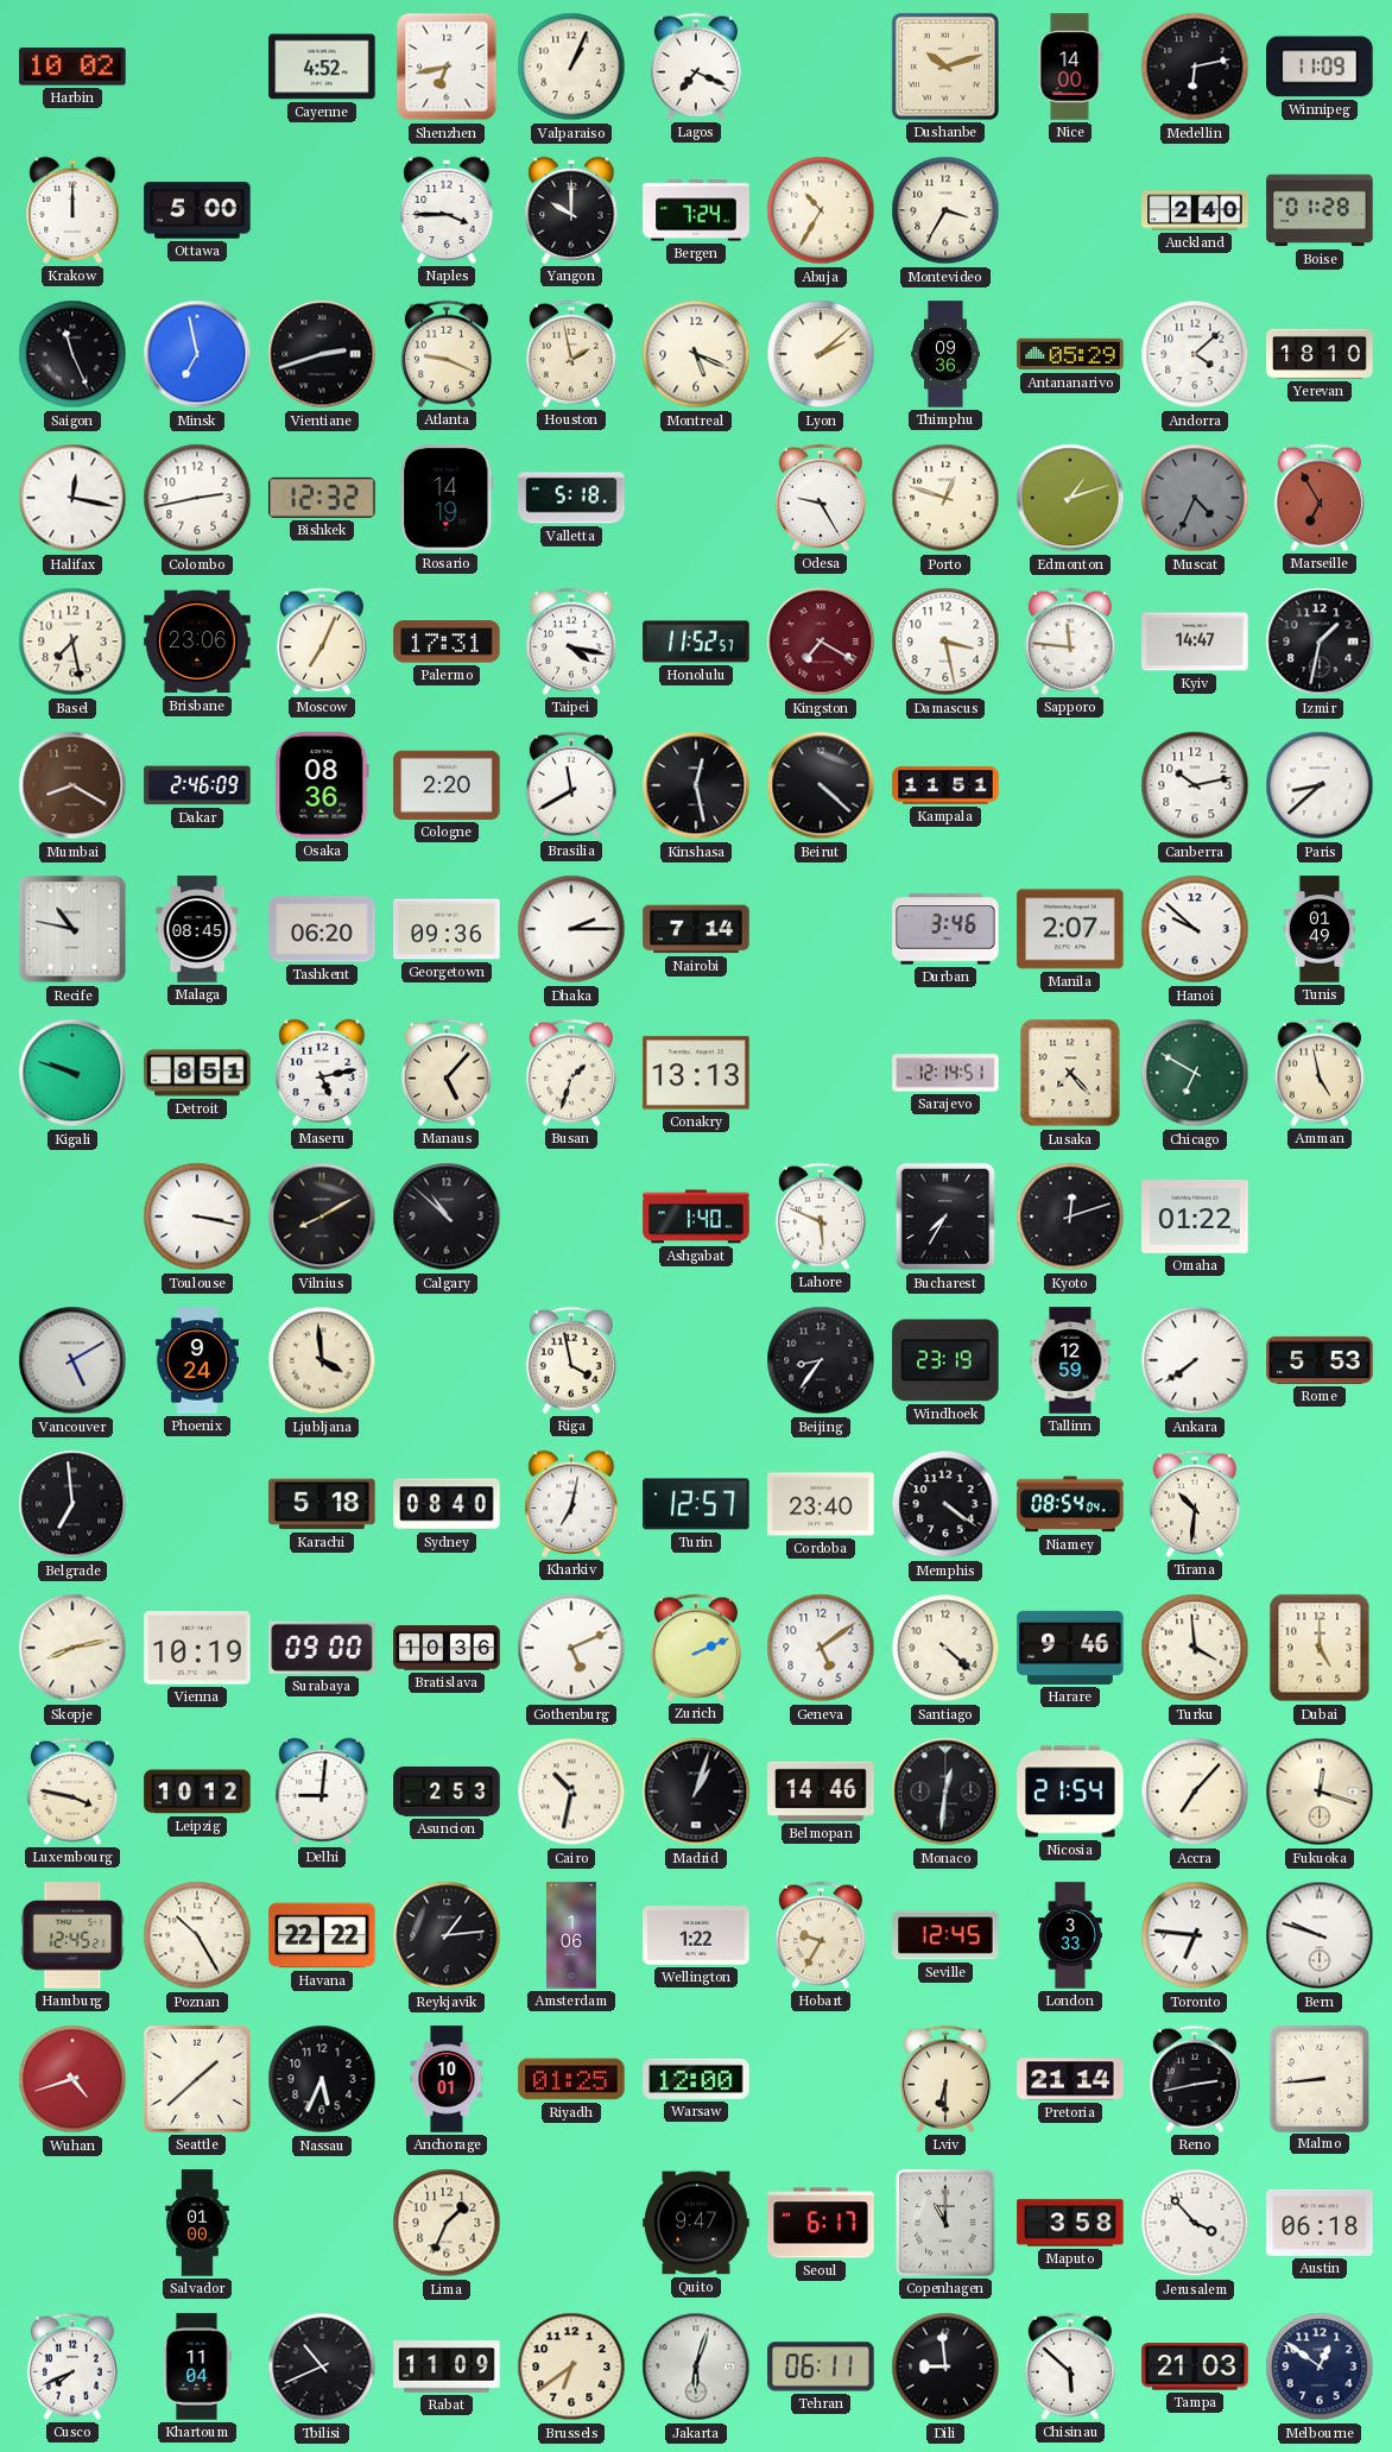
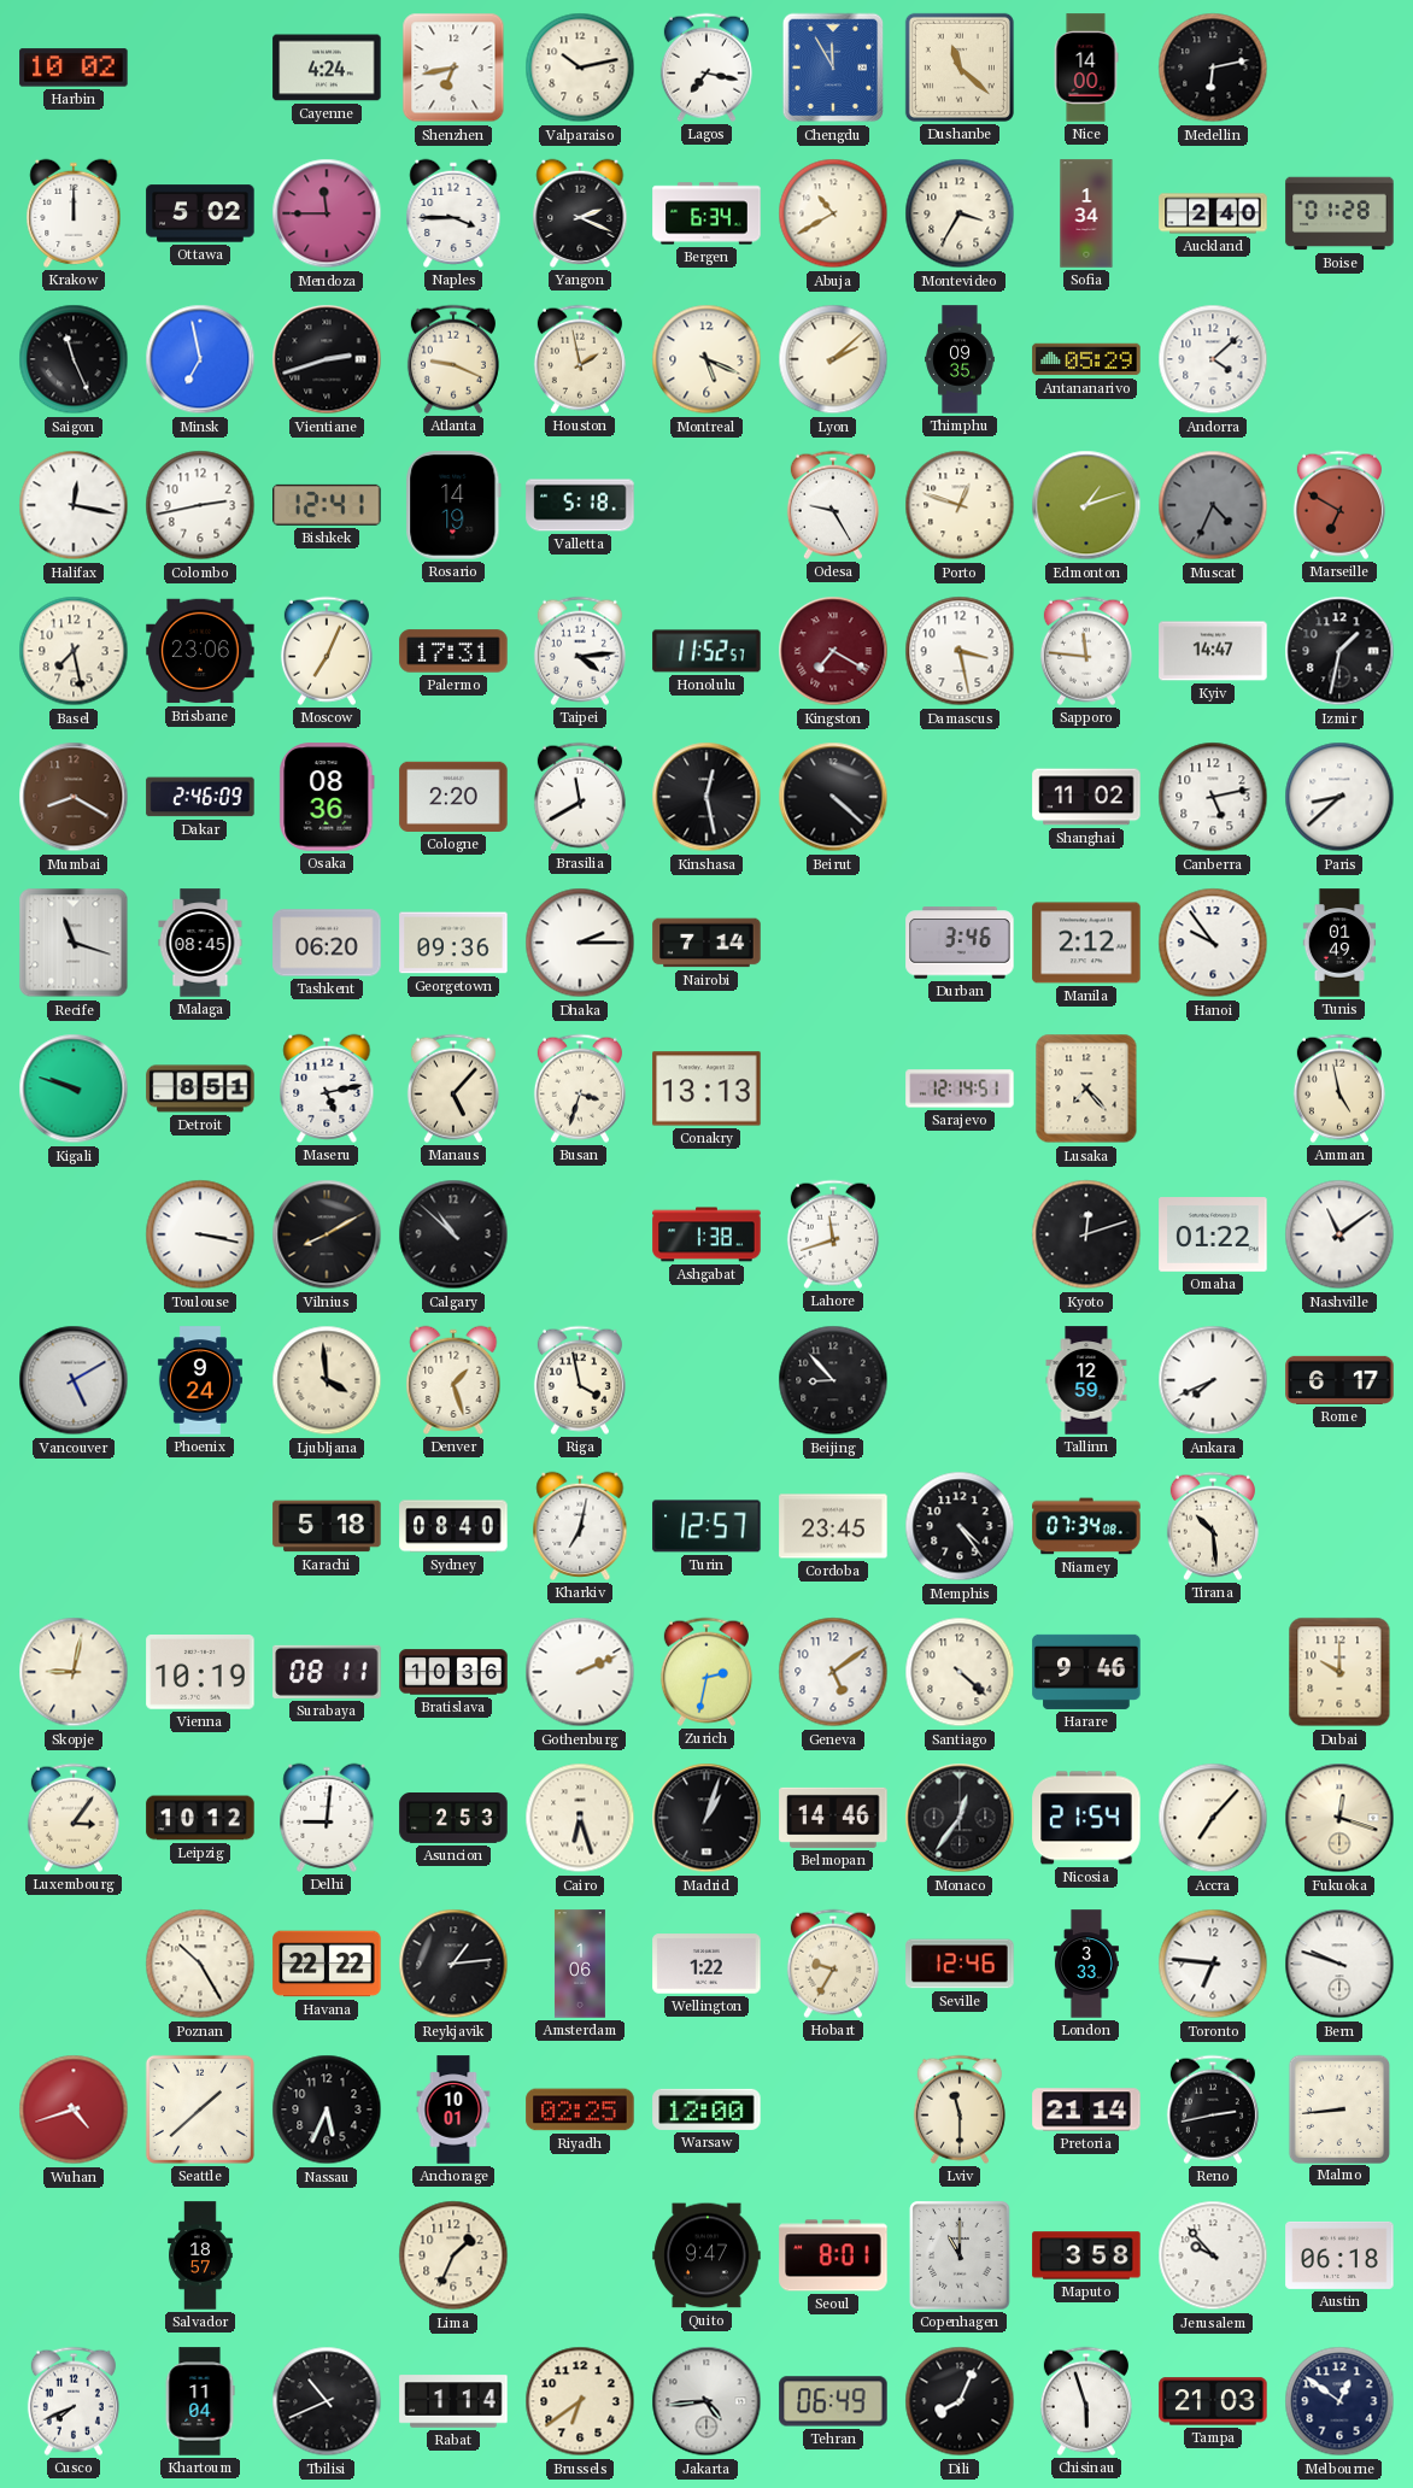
Cayenne: 4:52 -> 4:24 (327, 68)
Valparaiso: 1:04 -> 10:13 (580, 68)
Lagos: 7:19 -> 7:17 (706, 68)
Chengdu: none -> 11:55 (833, 68)
Dushanbe: 10:12 -> 11:22 (960, 68)
Winnipeg: 11:09 -> none (1320, 67)
Ottawa: 5:00 -> 5:02 (200, 213)
Mendoza: none -> 11:45 (327, 213)
Yangon: 10:00 -> 2:19 (580, 213)
Bergen: 7:24 -> 6:34 (706, 213)
Abuja: 10:35 -> 10:40 (833, 213)
Sofia: none -> 1:34 (1086, 213)
Thimphu: 09:36 -> 09:35 (961, 359)
Yerevan: 18:10 -> none (1320, 354)
Bishkek: 12:32 -> 12:41 (327, 505)
Marseille: 6:55 -> 6:50 (1339, 505)
Taipei: 4:17 -> 4:14 (580, 651)
Kampala: 11:51 -> none (945, 785)
Shanghai: none -> 11:02 (1086, 797)
Canberra: 10:13 -> 5:13 (1213, 797)
Recife: 10:47 -> 11:18 (74, 943)
Manila: 2:07 -> 2:12 (1086, 943)
Hanoi: 9:52 -> 9:54 (1213, 943)
Busan: 1:33 -> 3:33 (580, 1088)
Chicago: 6:50 -> none (1195, 1073)
Ashgabat: 1:40 -> 1:38 (706, 1234)
Lahore: 5:49 -> 11:42 (833, 1234)
Bucharest: 7:35 -> none (945, 1216)
Nashville: none -> 11:09 (1339, 1234)
Denver: none -> 1:27 (453, 1380)
Beijing: 8:36 -> 8:53 (833, 1380)
Windhoek: 23:19 -> none (945, 1360)
Ankara: 7:39 -> 7:41 (1213, 1380)
Rome: 5:53 -> 6:17 (1339, 1380)
Belgrade: 6:59 -> none (72, 1504)
Cordoba: 23:40 -> 23:45 (833, 1526)
Memphis: 4:21 -> 4:24 (960, 1526)
Niamey: 08:54 -> 07:34 (1086, 1526)
Tirana: 10:31 -> 10:29 (1213, 1526)
Skopje: 8:13 -> 9:02 (74, 1672)
Surabaya: 09:00 -> 08:11 (327, 1672)
Gothenburg: 5:11 -> 2:11 (580, 1672)
Zurich: 2:11 -> 2:32 (706, 1672)
Turku: 3:59 -> none (1195, 1648)
Dubai: 5:00 -> 10:00 (1339, 1672)
Luxembourg: 3:47 -> 3:06 (74, 1818)
Cairo: 10:32 -> 6:27 (580, 1818)
Monaco: 12:31 -> 12:36 (960, 1818)
Hamburg: 12:45 -> none (72, 1935)
Seville: 12:45 -> 12:46 (960, 1964)
Riyadh: 01:25 -> 02:25 (580, 2109)
Lviv: 6:30 -> 11:30 (960, 2109)
Salvador: 01:00 -> 18:57 (200, 2255)
Seoul: 6:17 -> 8:01 (833, 2255)
Jerusalem: 3:53 -> 9:53 (1213, 2255)
Rabat: 11:09 -> 1:14 (453, 2401)
Jakarta: 6:03 -> 4:44 (706, 2401)
Tehran: 06:11 -> 06:49 (833, 2401)
Dili: 8:59 -> 8:04 (960, 2401)
Chisinau: 5:52 -> 5:57 (1086, 2401)
